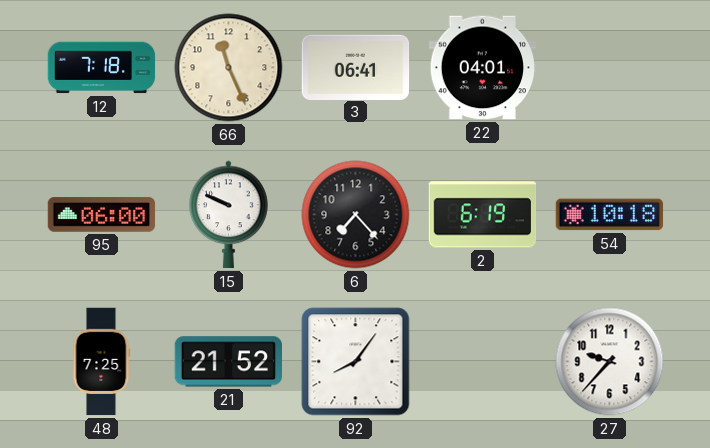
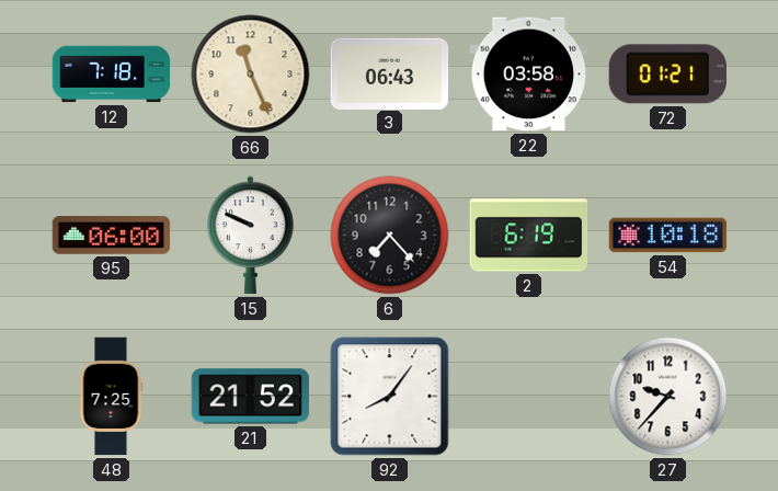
3: 06:41 -> 06:43 (390, 73)
22: 04:01 -> 03:58 (529, 75)
72: none -> 01:21 (667, 75)
